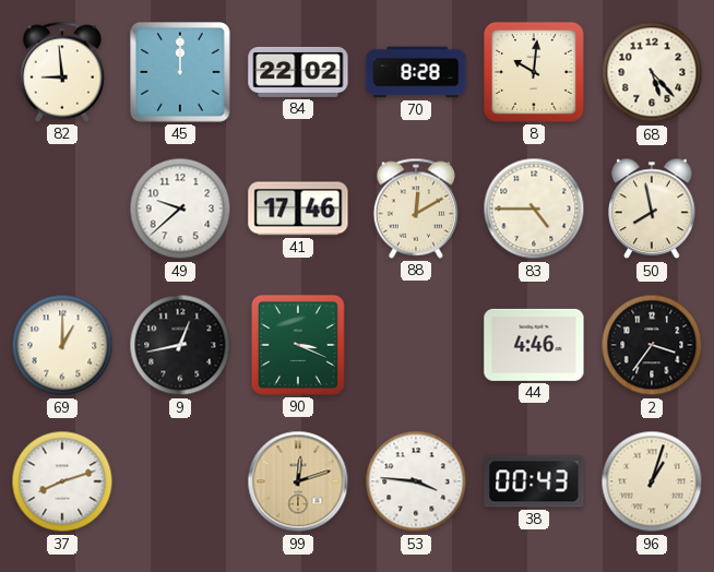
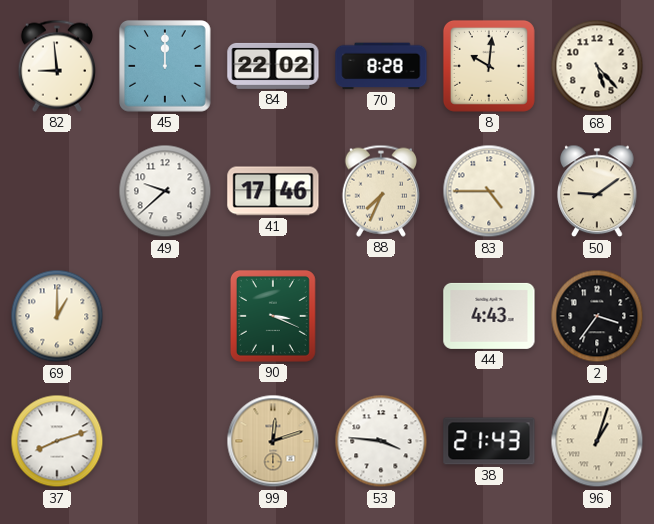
88: 12:10 -> 7:34 (381, 191)
50: 7:58 -> 9:09 (597, 191)
9: 12:43 -> none (180, 345)
44: 4:46 -> 4:43 (489, 316)
38: 00:43 -> 21:43 (489, 441)
